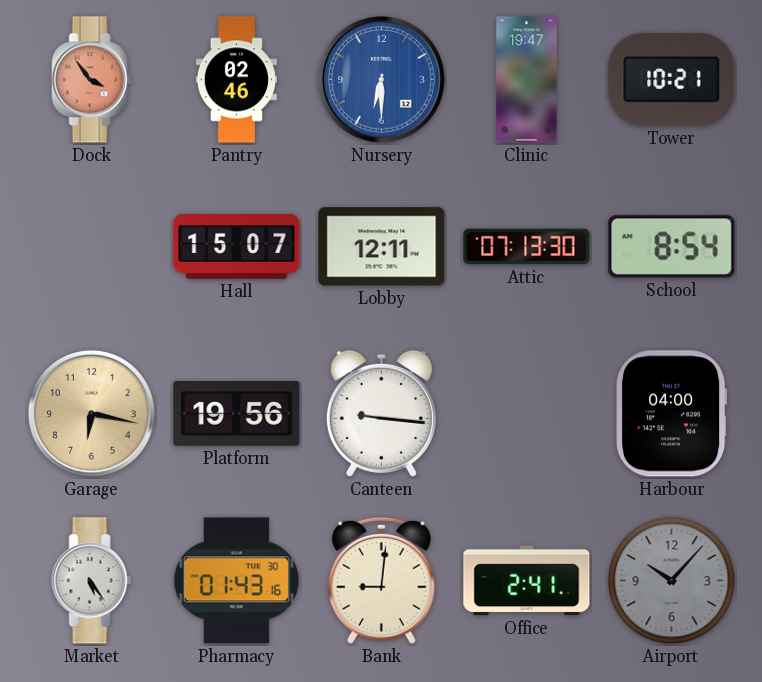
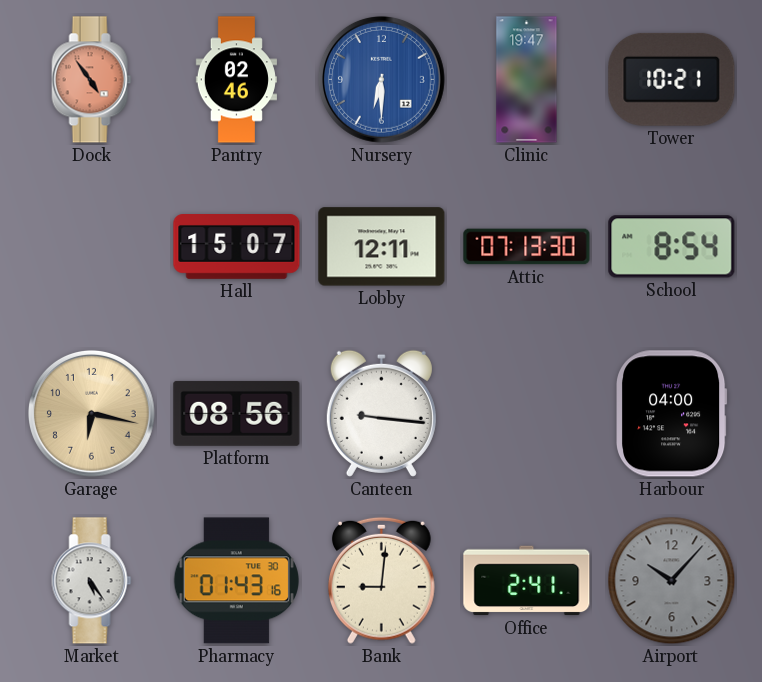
Dock: 3:54 -> 4:54 (92, 80)
Platform: 19:56 -> 08:56 (237, 413)
